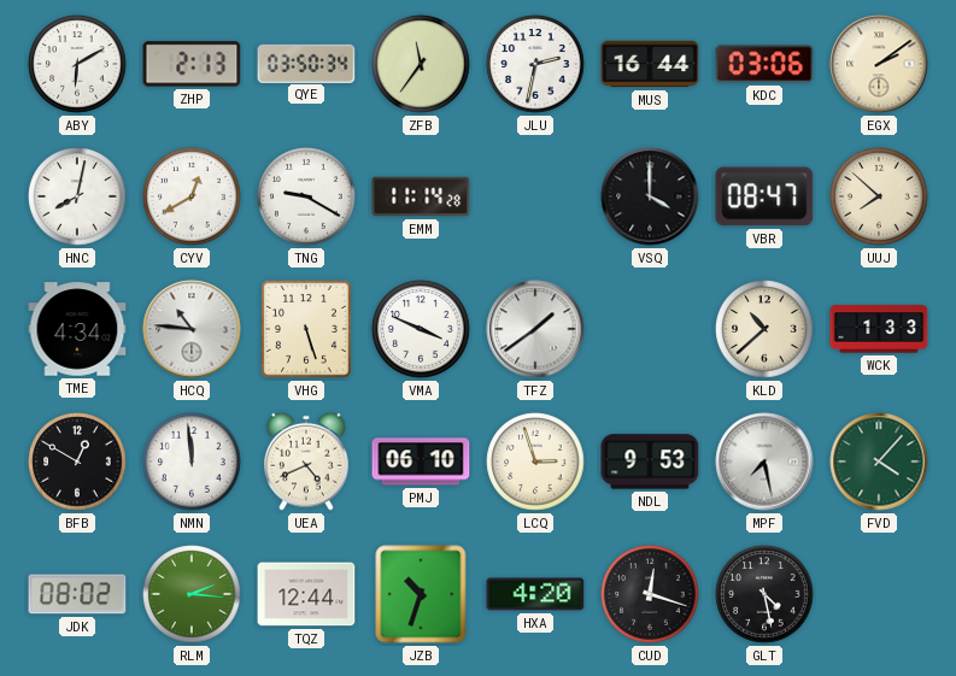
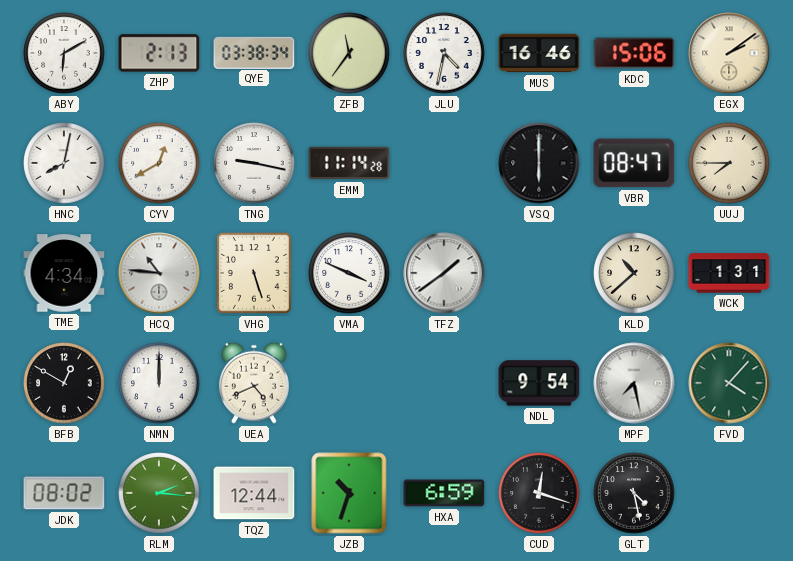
QYE: 03:50 -> 03:38 (254, 52)
JLU: 2:32 -> 4:32 (444, 53)
MUS: 16:44 -> 16:46 (539, 53)
KDC: 03:06 -> 15:06 (634, 53)
TNG: 9:20 -> 9:17 (254, 163)
VSQ: 4:00 -> 6:00 (539, 163)
UUJ: 7:52 -> 7:45 (729, 163)
WCK: 1:33 -> 1:31 (729, 273)
NMN: 11:59 -> 12:00 (159, 383)
PMJ: 06:10 -> none (421, 462)
LCQ: 2:57 -> none (535, 462)
NDL: 9:53 -> 9:54 (539, 383)
HXA: 4:20 -> 6:59 (444, 493)
